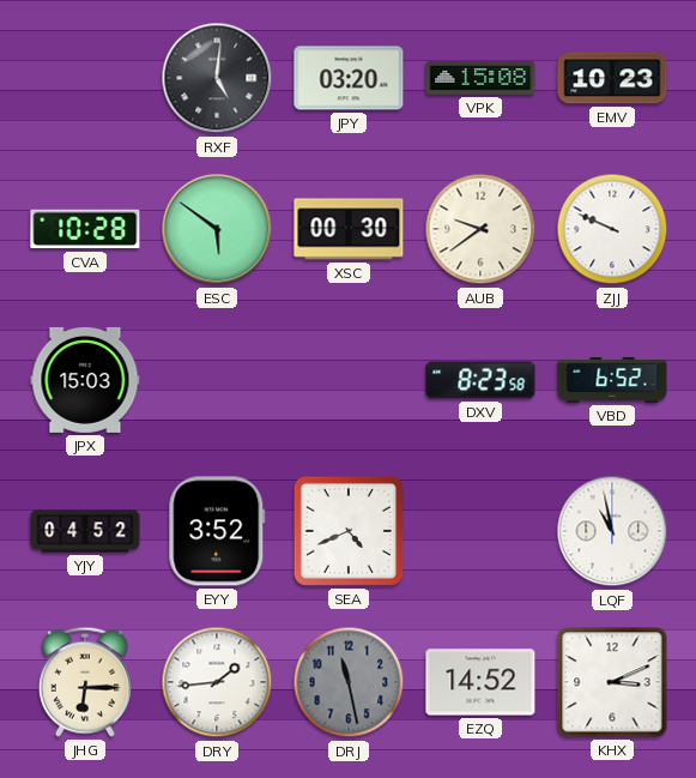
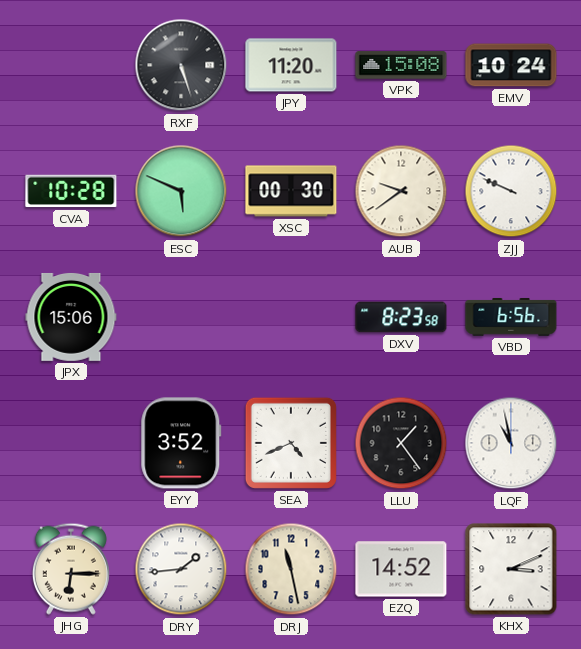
RXF: 5:01 -> 5:27 (181, 65)
JPY: 03:20 -> 11:20 (291, 65)
EMV: 10:23 -> 10:24 (511, 65)
ESC: 5:51 -> 5:49 (181, 191)
JPX: 15:03 -> 15:06 (71, 317)
VBD: 6:52 -> 6:56 (511, 317)
YJY: 04:52 -> none (85, 531)
LLU: none -> 1:24 (401, 443)
DRJ dial: grey -> cream (291, 569)
